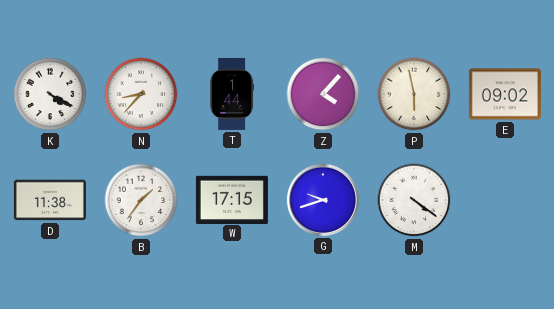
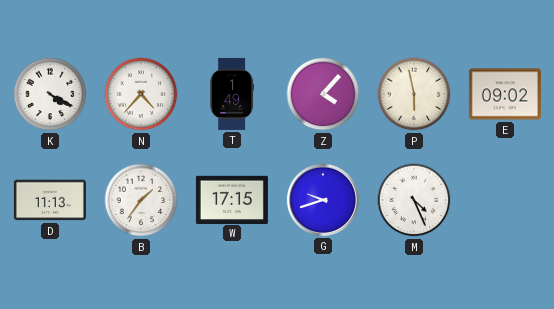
N: 8:37 -> 4:37 (141, 94)
T: 1:44 -> 1:49 (231, 94)
D: 11:38 -> 11:13 (50, 200)
M: 4:21 -> 4:26 (414, 200)
